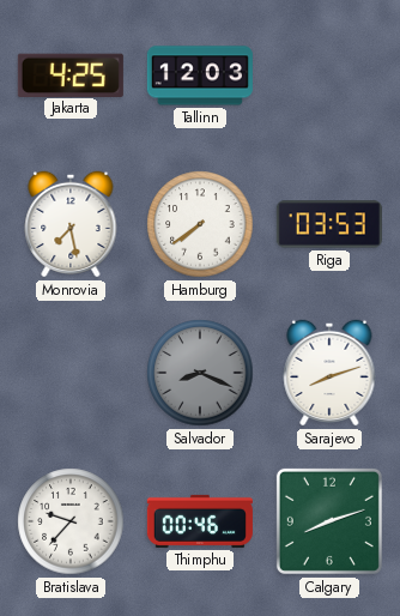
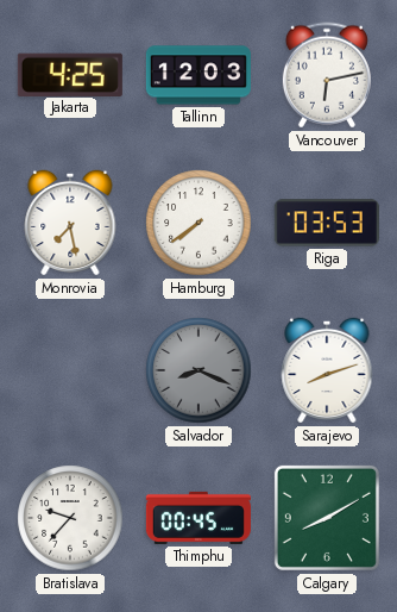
Vancouver: none -> 6:13 (327, 75)
Thimphu: 00:46 -> 00:45 (198, 518)
Calgary: 8:12 -> 8:10 (327, 518)
